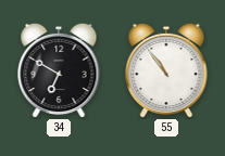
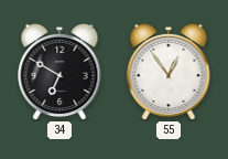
55: 10:54 -> 12:54 (169, 72)
